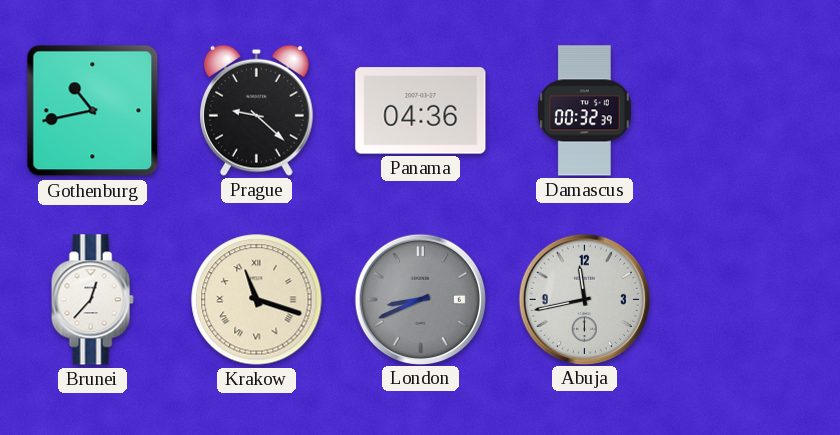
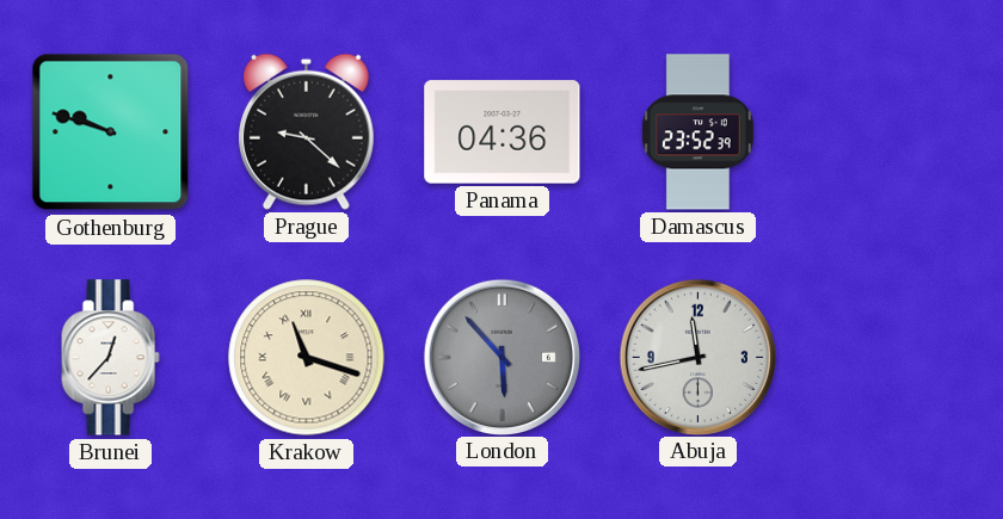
Gothenburg: 10:43 -> 9:48 (111, 132)
Damascus: 00:32 -> 23:52 (697, 132)
London: 8:41 -> 5:53 (501, 357)
